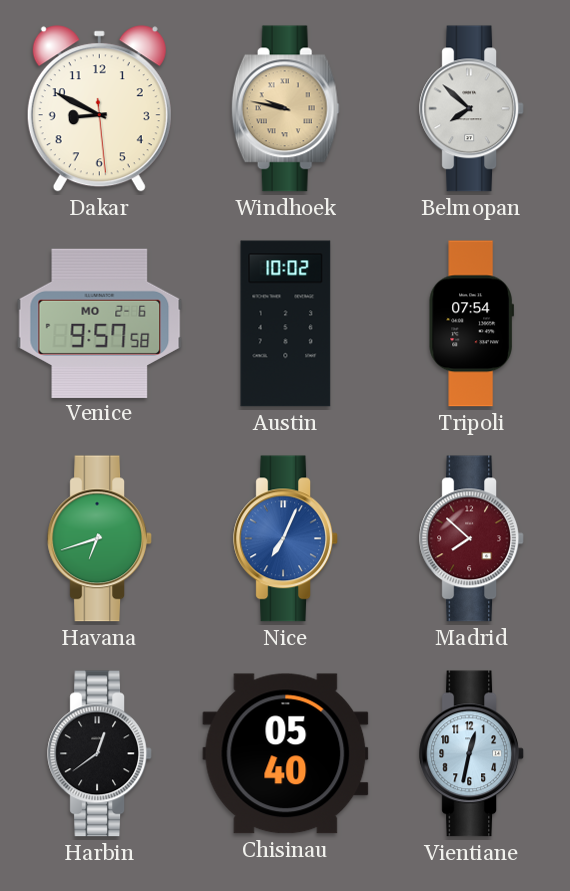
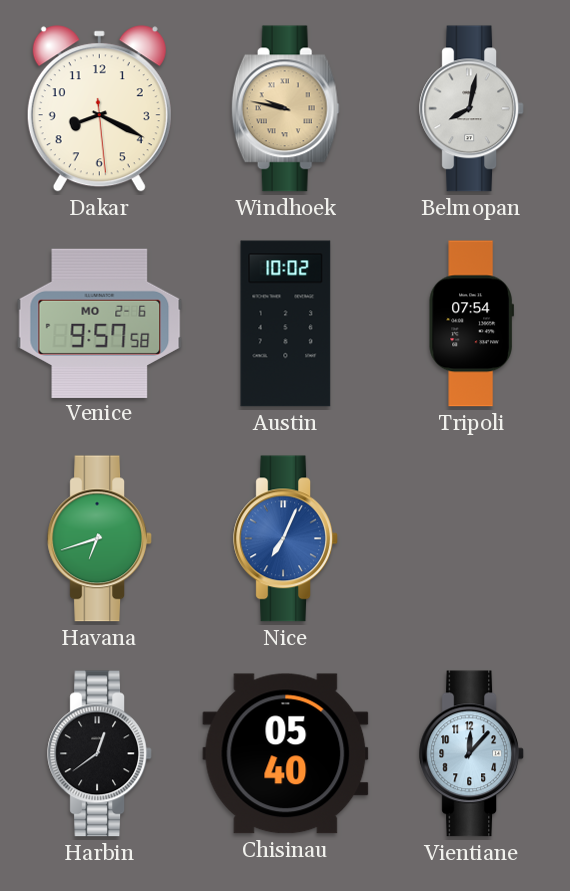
Dakar: 8:49 -> 8:19 (99, 109)
Belmopan: 7:52 -> 8:02 (472, 109)
Madrid: 7:52 -> none (472, 539)
Vientiane: 12:32 -> 12:07 (472, 754)
